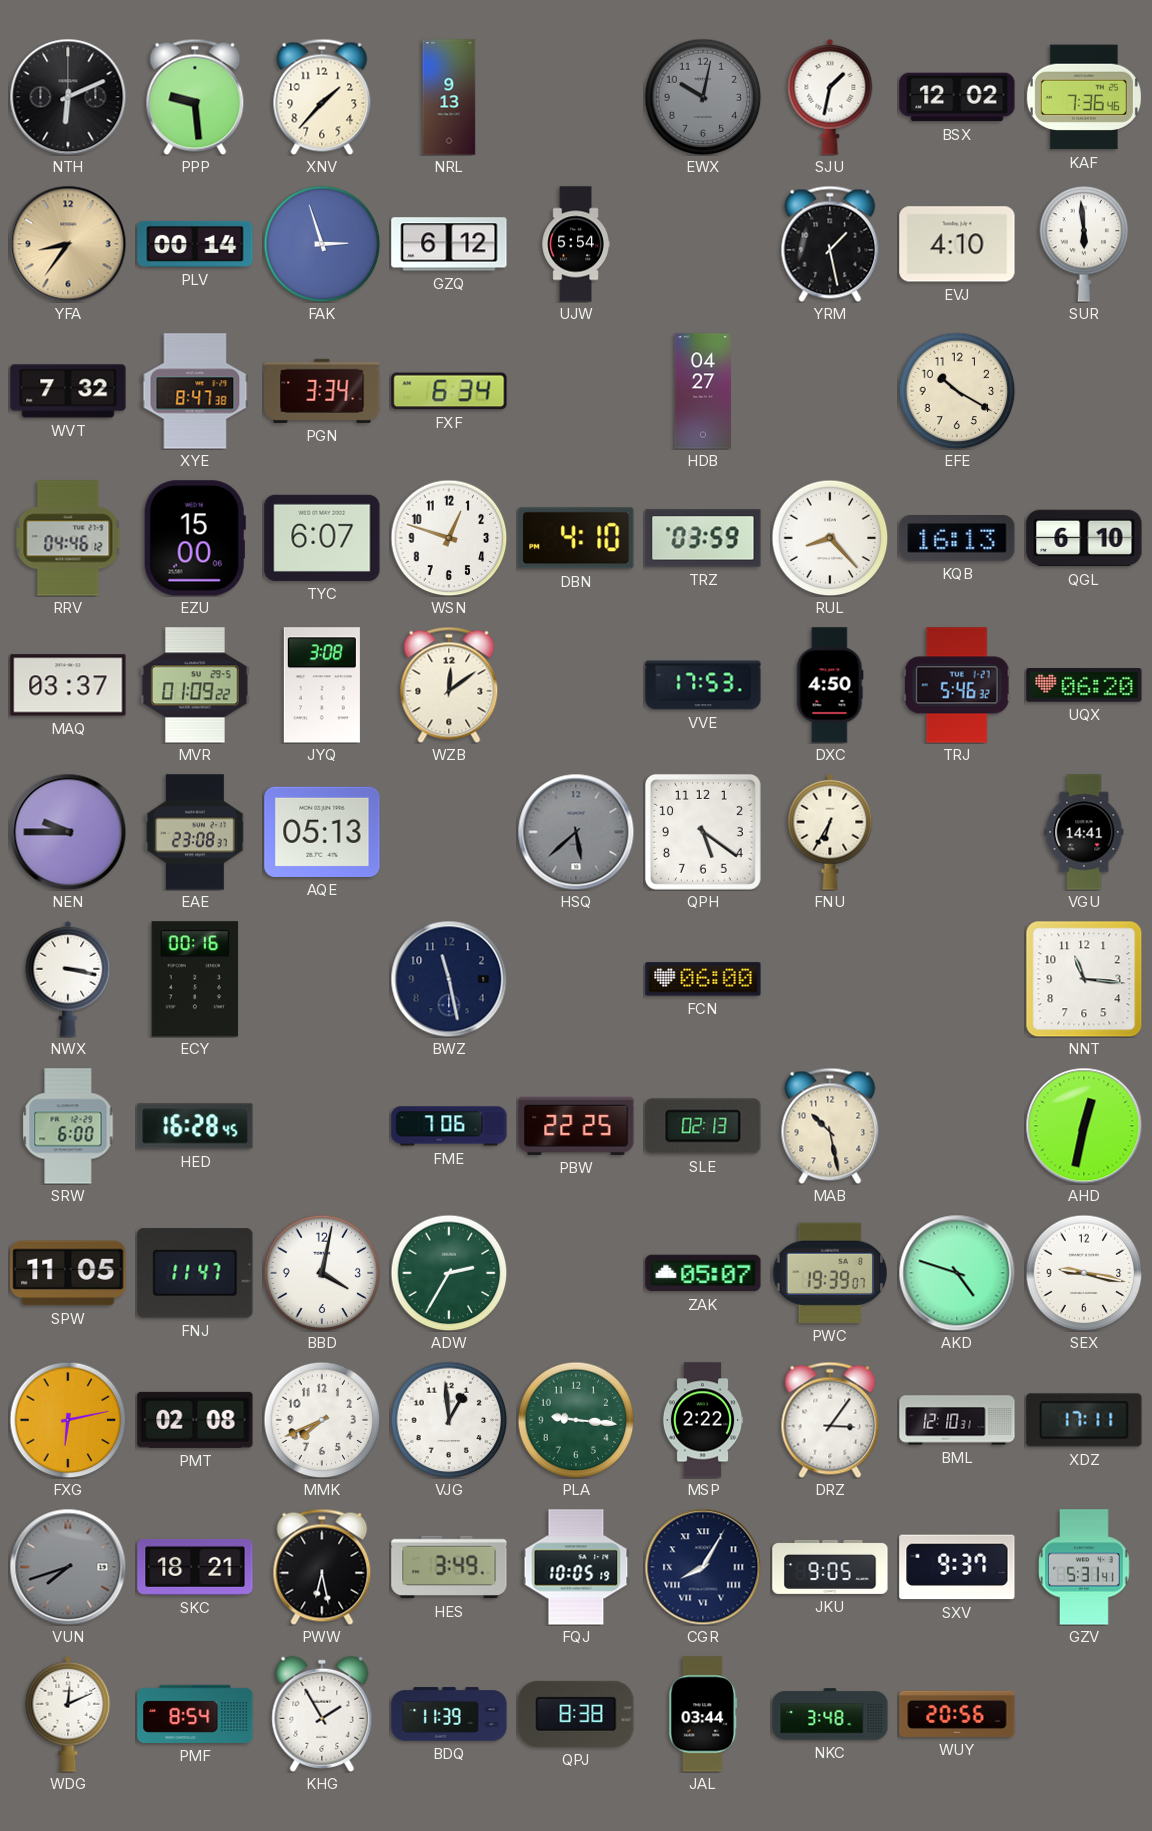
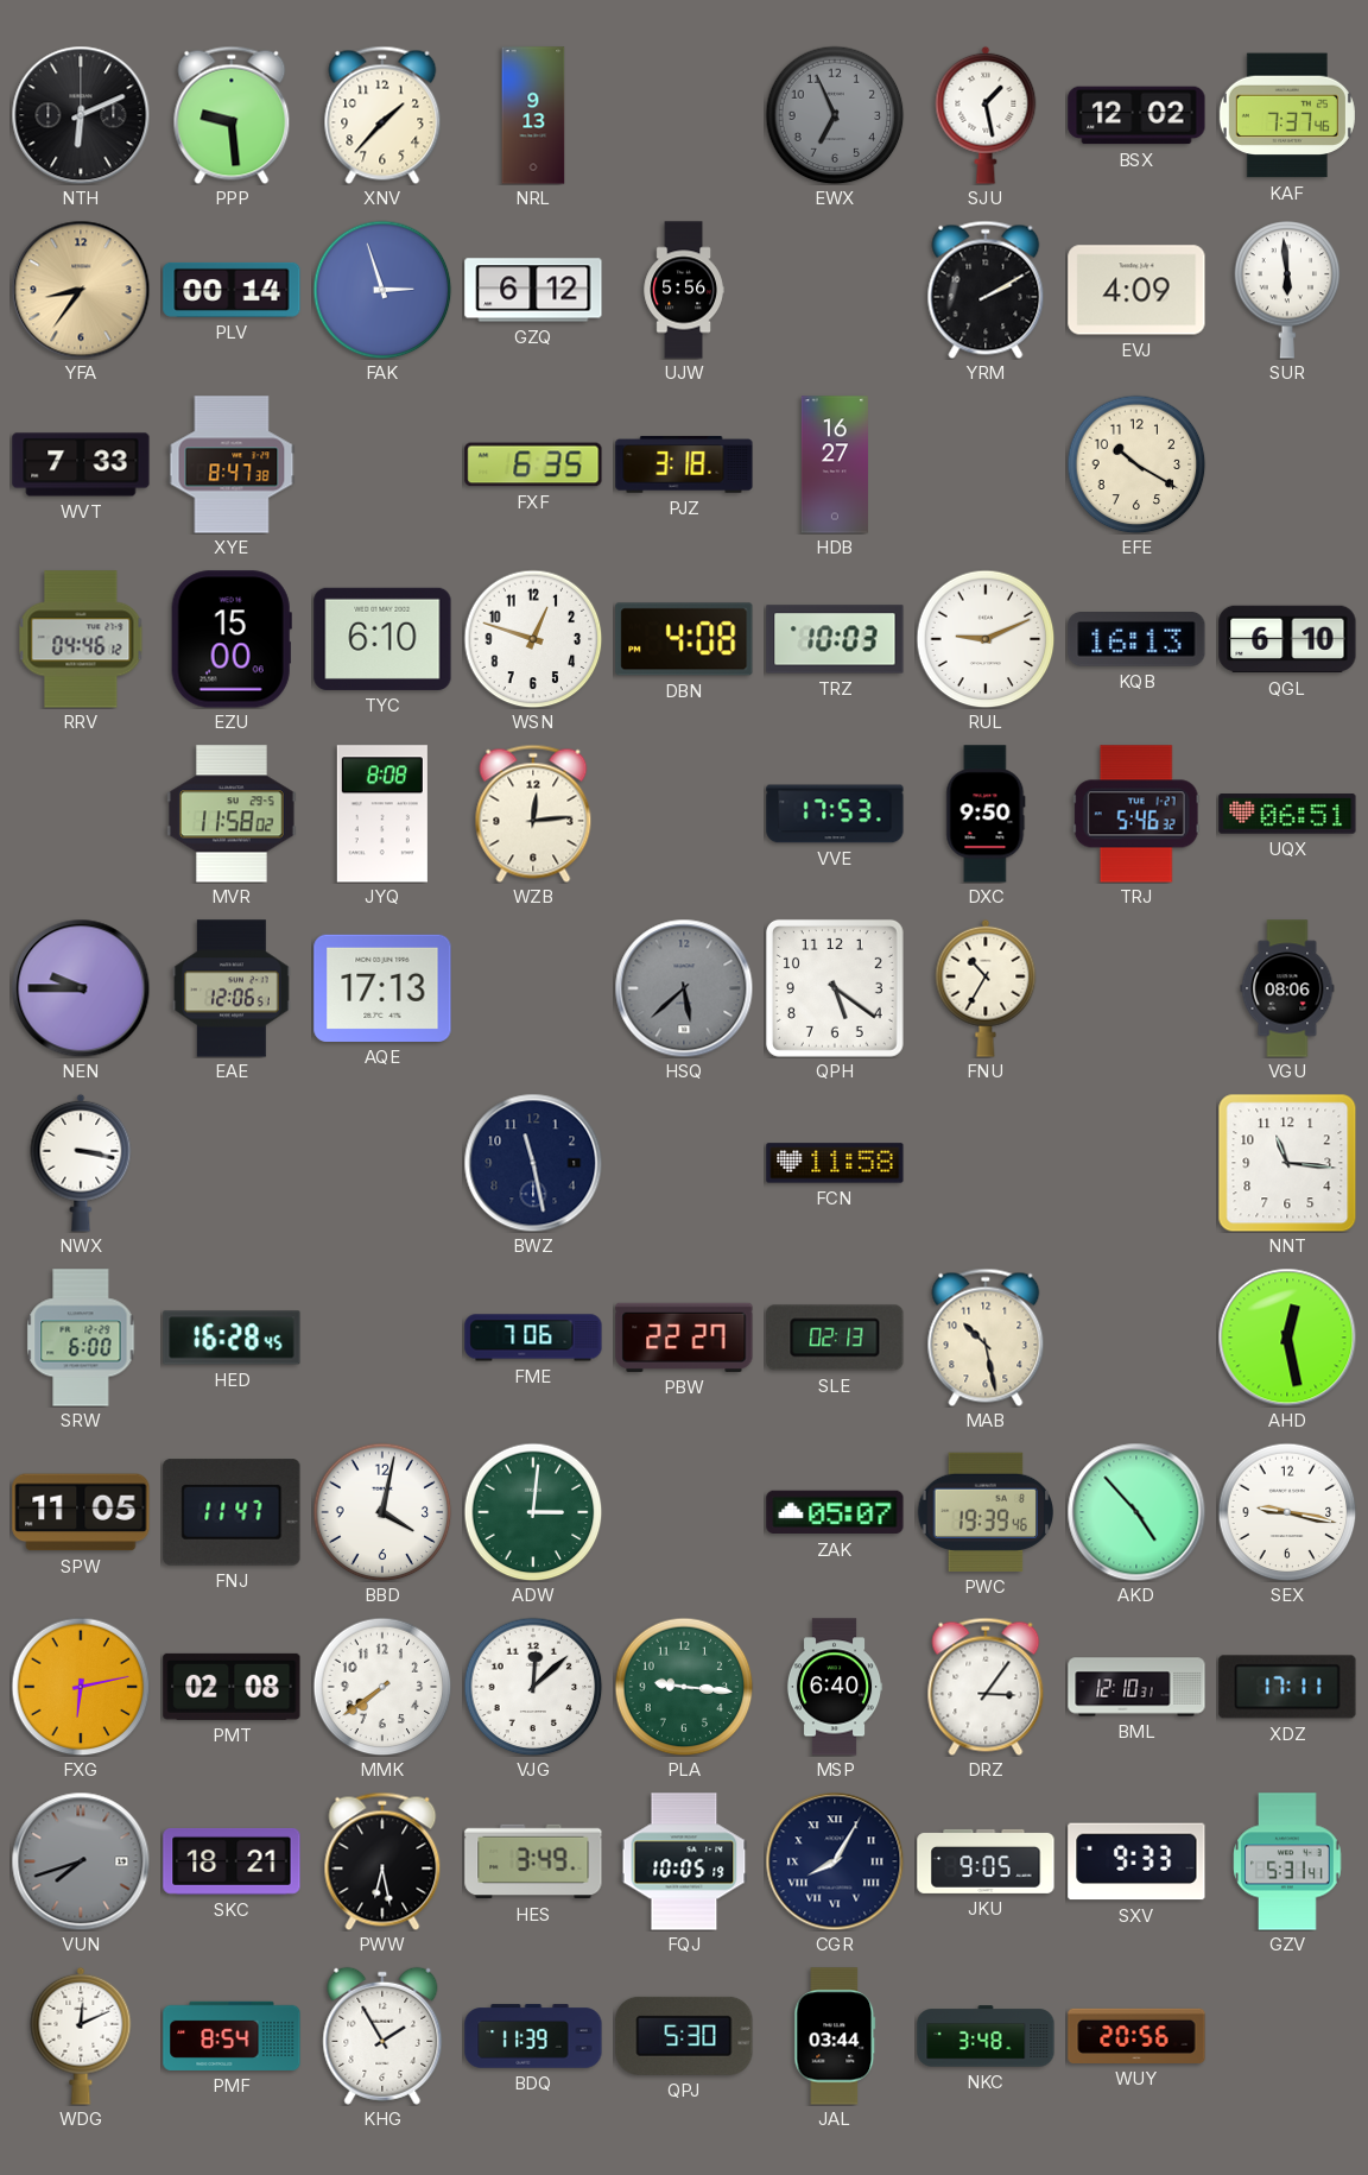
EWX: 10:02 -> 6:56 (835, 115)
SJU: 1:32 -> 1:28 (986, 115)
KAF: 7:36 -> 7:37 (1287, 115)
UJW: 5:54 -> 5:56 (684, 290)
YRM: 1:28 -> 2:10 (986, 290)
EVJ: 4:10 -> 4:09 (1136, 290)
WVT: 7:32 -> 7:33 (81, 464)
PGN: 3:34 -> none (322, 391)
FXF: 6:34 -> 6:35 (533, 464)
PJZ: none -> 3:18 (684, 464)
HDB: 04:27 -> 16:27 (835, 464)
TYC: 6:07 -> 6:10 (382, 639)
DBN: 4:10 -> 4:08 (684, 639)
TRZ: 03:59 -> 10:03 (835, 639)
RUL: 8:23 -> 9:11 (986, 639)
MAQ: 03:37 -> none (68, 685)
MVR: 01:09 -> 11:58 (232, 814)
JYQ: 3:08 -> 8:08 (382, 814)
WZB: 12:09 -> 12:14 (533, 814)
DXC: 4:50 -> 9:50 (986, 814)
UQX: 06:20 -> 06:51 (1287, 814)
EAE: 23:08 -> 12:06 (232, 988)
AQE: 05:13 -> 17:13 (382, 988)
FNU: 6:35 -> 10:35 (986, 988)
VGU: 14:41 -> 08:06 (1287, 988)
ECY: 00:16 -> none (195, 979)
FCN: 06:00 -> 11:58 (835, 1163)
PBW: 22:25 -> 22:27 (684, 1338)
AHD: 12:32 -> 12:28 (1287, 1338)
ADW: 2:35 -> 3:01 (533, 1512)
PWC: 19:39:07 -> 19:39:46 (984, 1512)
AKD: 4:48 -> 4:53 (1136, 1512)
MMK: 7:41 -> 7:39 (382, 1687)
VJG: 12:59 -> 12:08 (533, 1687)
MSP: 2:22 -> 6:40 (835, 1687)
SXV: 9:37 -> 9:33 (1136, 1861)
QPJ: 8:38 -> 5:30 (684, 2036)
